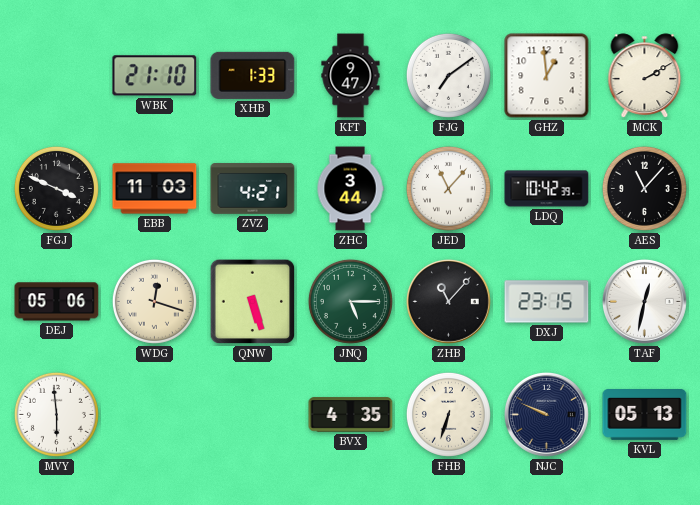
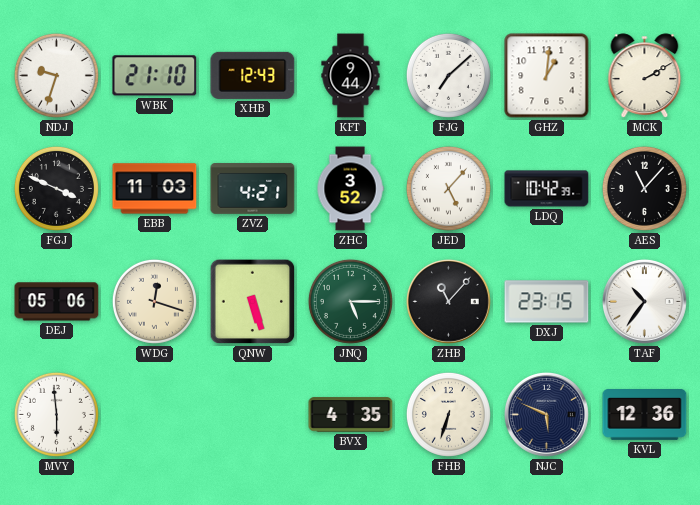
NDJ: none -> 9:33 (56, 75)
XHB: 1:33 -> 12:43 (253, 75)
KFT: 9:47 -> 9:44 (351, 76)
FJG: 7:09 -> 7:08 (448, 75)
GHZ: 12:59 -> 1:01 (547, 76)
ZHC: 3:44 -> 3:52 (350, 189)
JED: 11:07 -> 5:07 (448, 188)
TAF: 12:32 -> 10:36 (645, 302)
NJC: 9:49 -> 5:49 (547, 415)
KVL: 05:13 -> 12:36 (645, 415)
